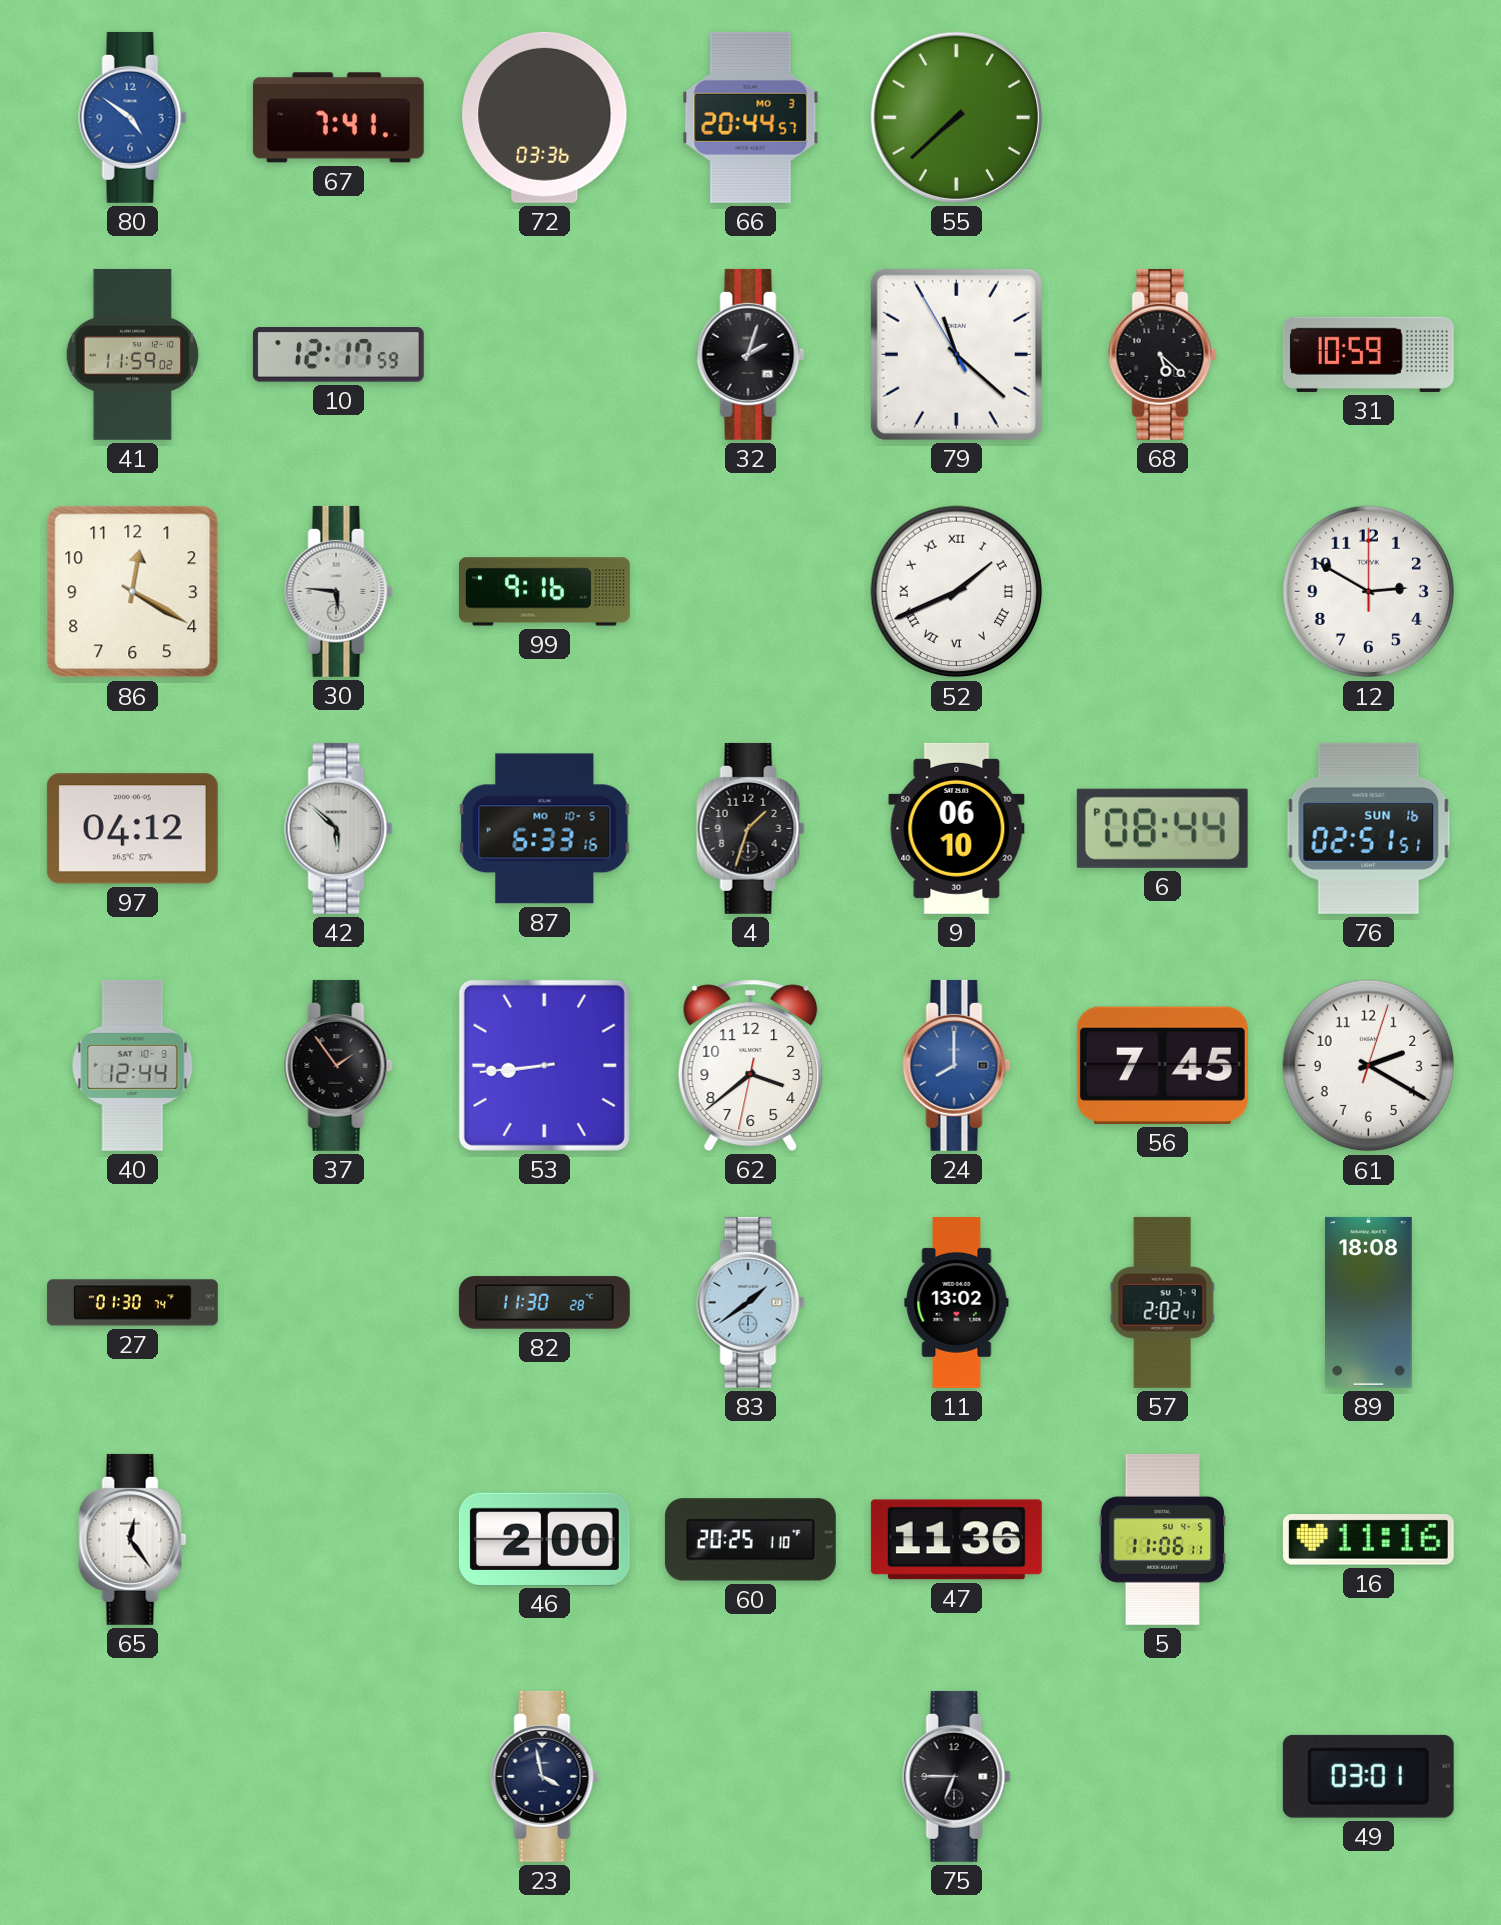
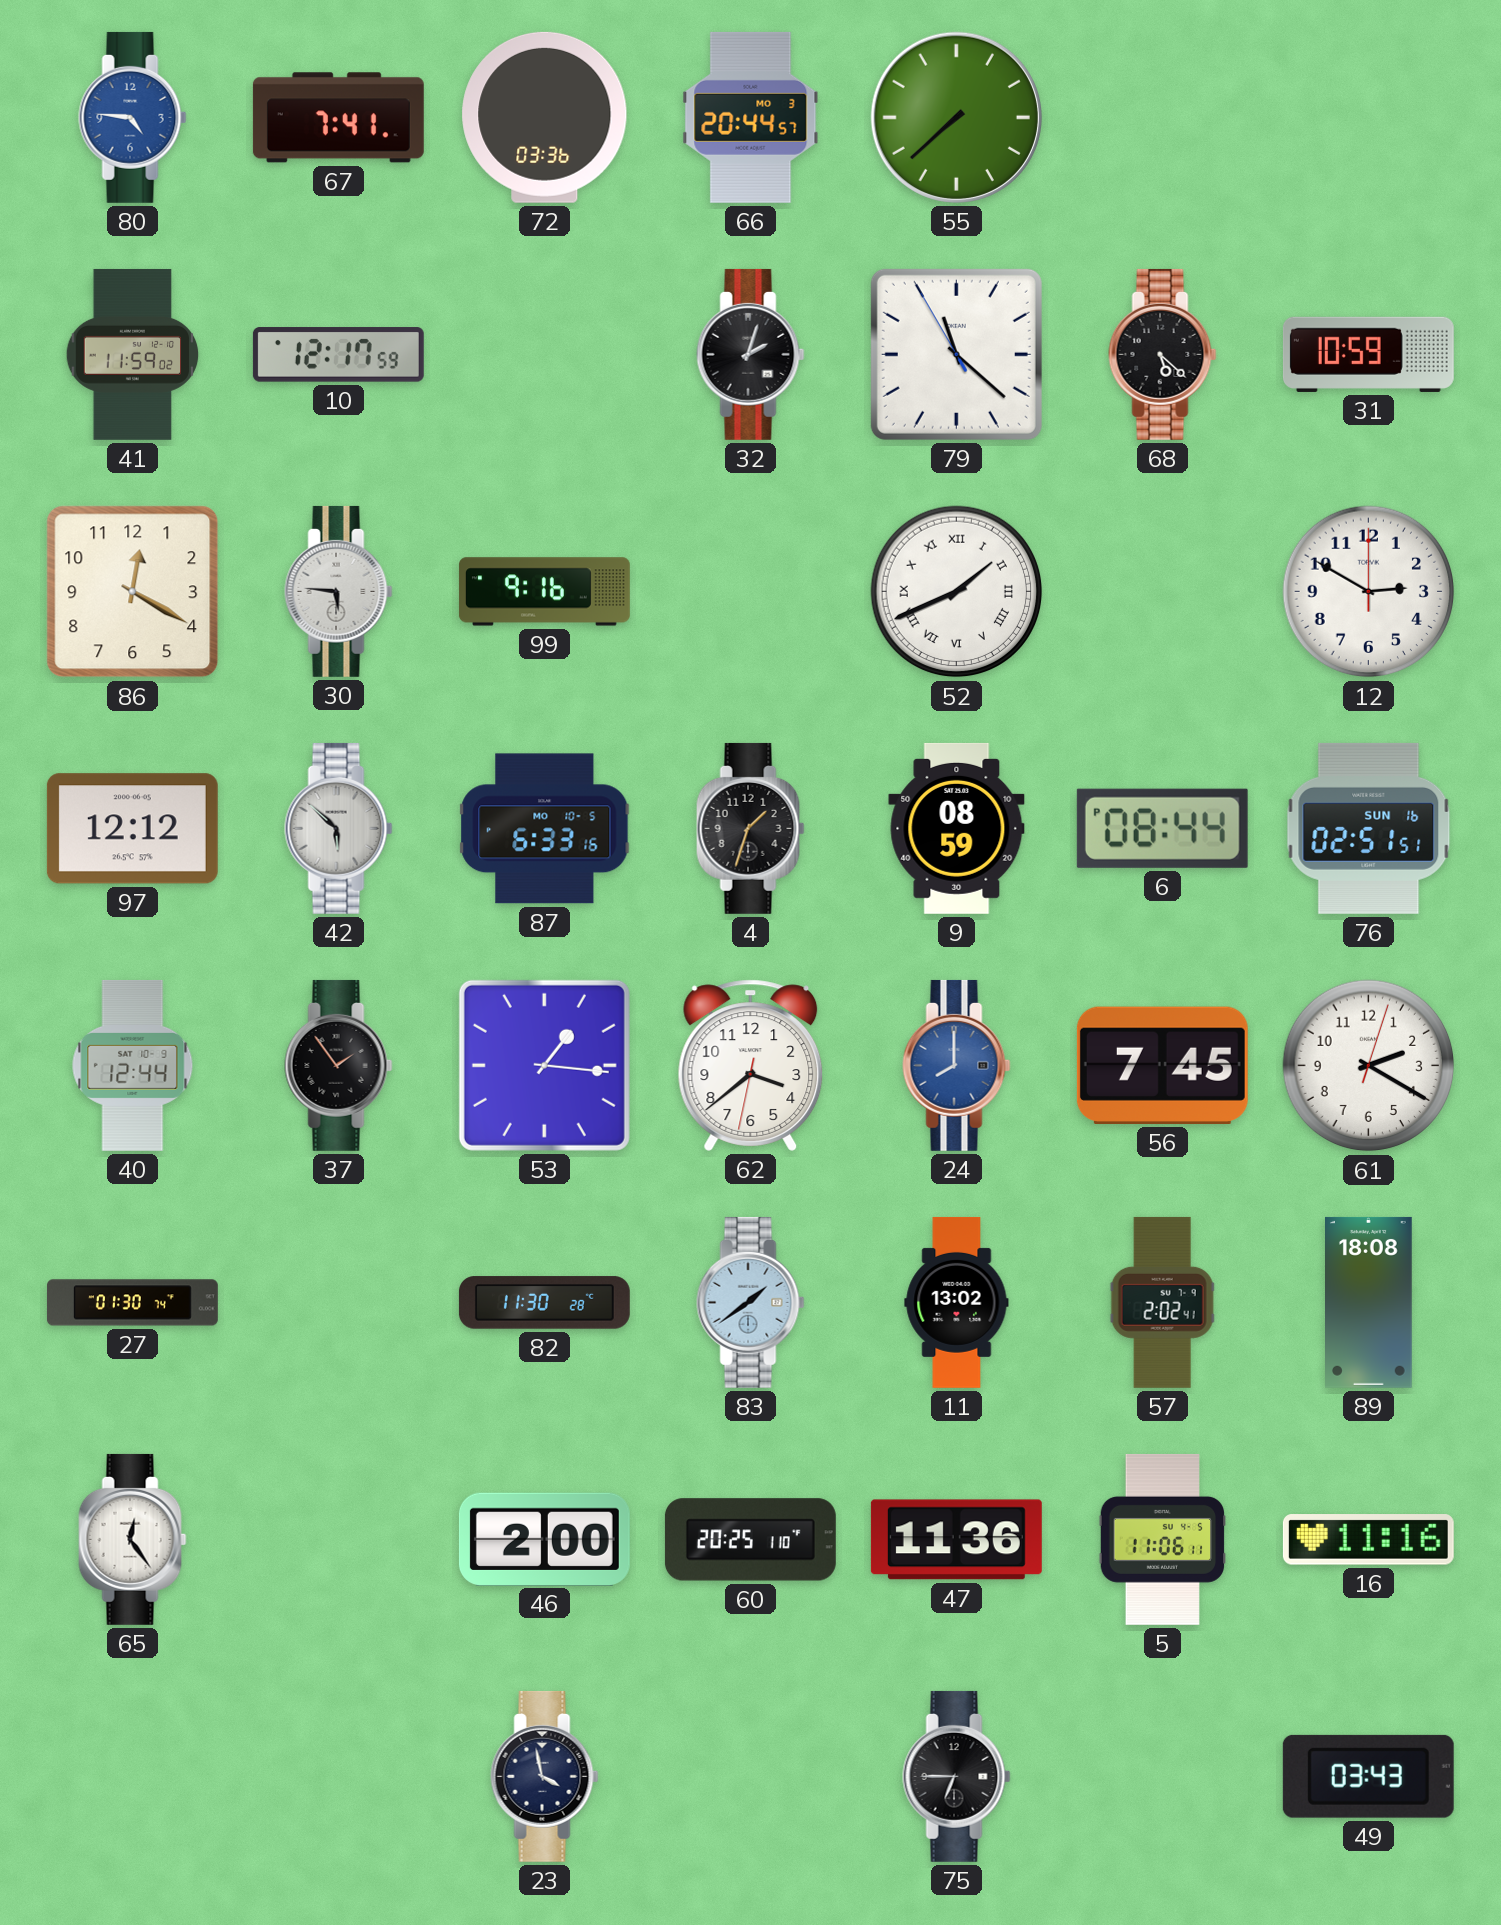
80: 4:51 -> 4:46 (133, 117)
97: 04:12 -> 12:12 (132, 829)
9: 06:10 -> 08:59 (957, 828)
53: 8:44 -> 1:16 (544, 1065)
49: 03:01 -> 03:43 (1368, 1776)
